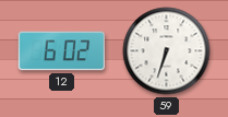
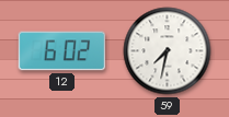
59: 6:33 -> 7:32 (168, 51)
